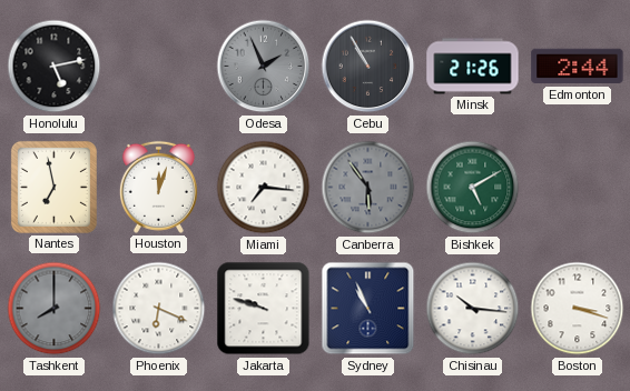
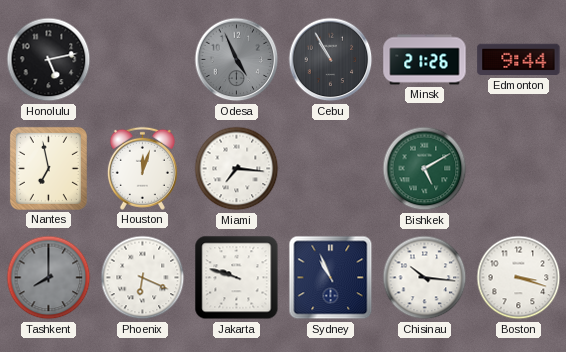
Odesa: 1:56 -> 4:56 (237, 60)
Edmonton: 2:44 -> 9:44 (519, 60)
Canberra: 5:54 -> none (368, 188)
